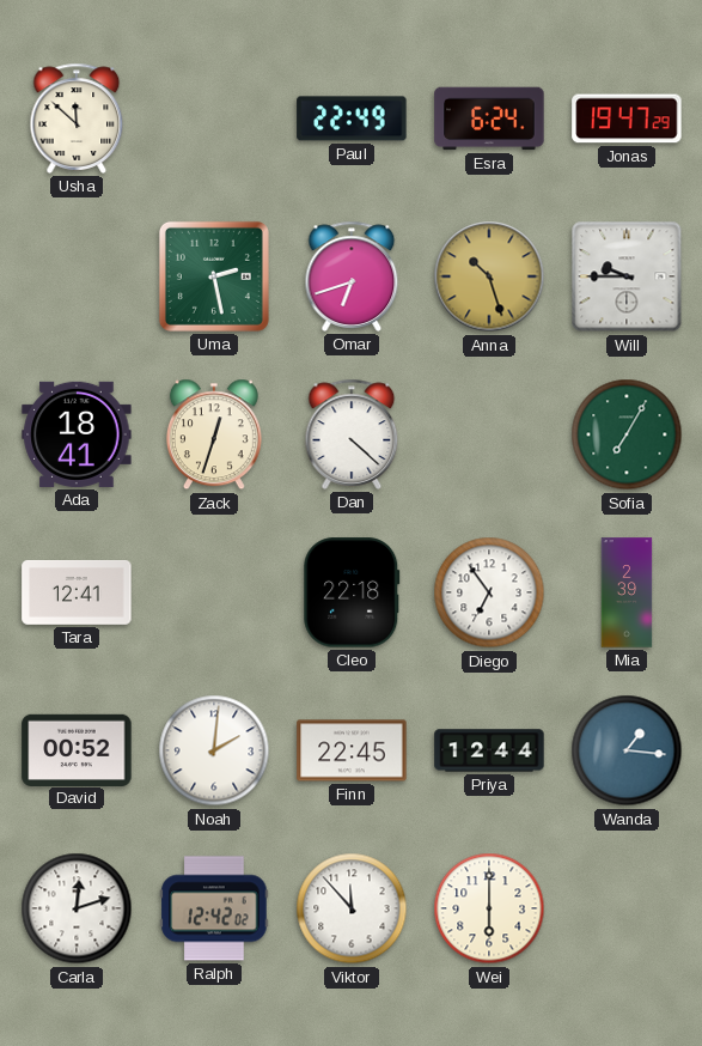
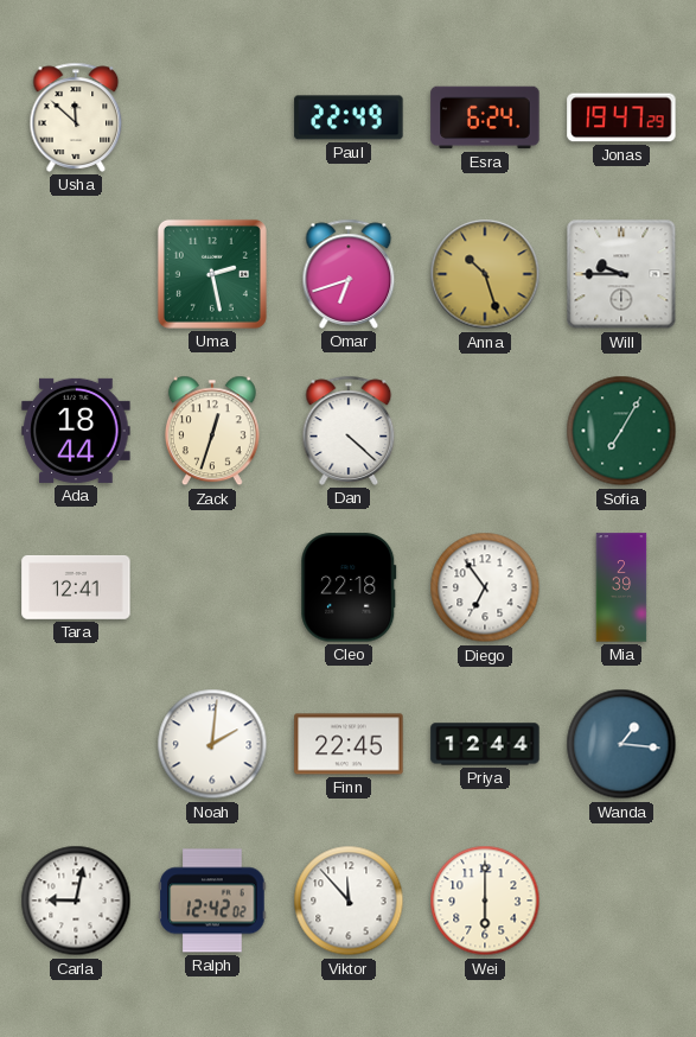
Ada: 18:41 -> 18:44 (76, 431)
David: 00:52 -> none (77, 749)
Carla: 12:12 -> 9:02 (76, 901)
